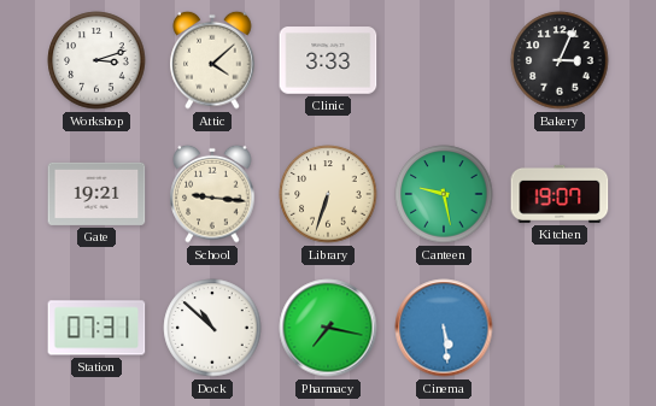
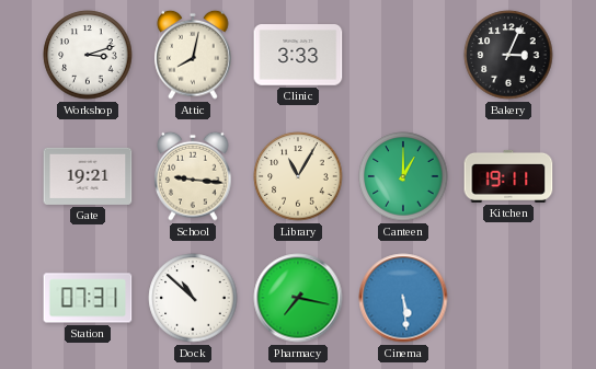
Attic: 4:08 -> 8:02 (193, 55)
Library: 6:33 -> 11:05 (298, 176)
Canteen: 9:28 -> 1:00 (403, 176)
Kitchen: 19:07 -> 19:11 (508, 176)
